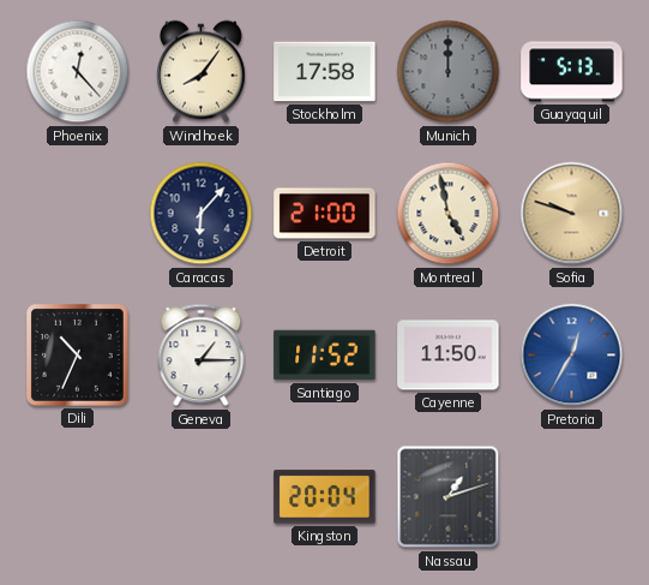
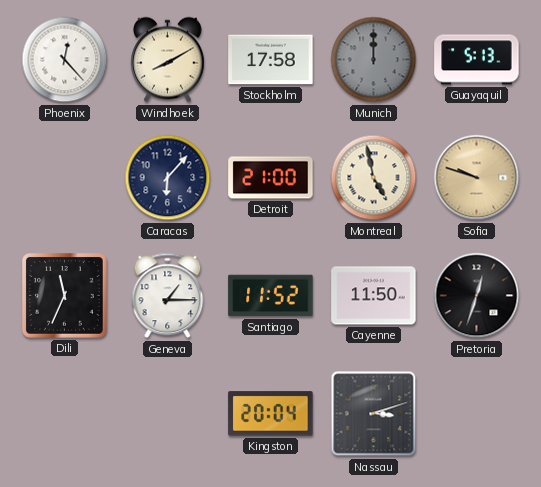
Windhoek: 8:06 -> 8:10 (168, 60)
Dili: 10:34 -> 11:34 (65, 296)
Pretoria: 12:35 -> 12:33 (477, 296)
Pretoria dial: blue -> black (477, 296)
Nassau: 1:12 -> 3:12 (374, 414)
